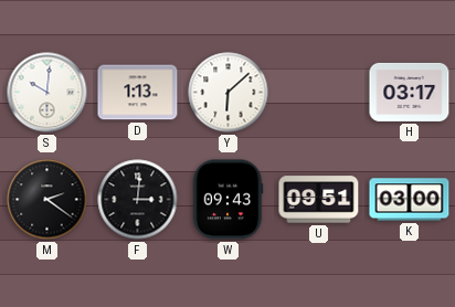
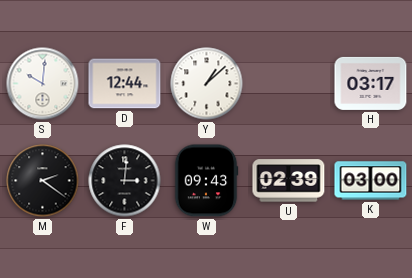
D: 1:13 -> 12:44 (125, 84)
Y: 6:08 -> 1:08 (207, 84)
U: 09:51 -> 02:39 (289, 181)
